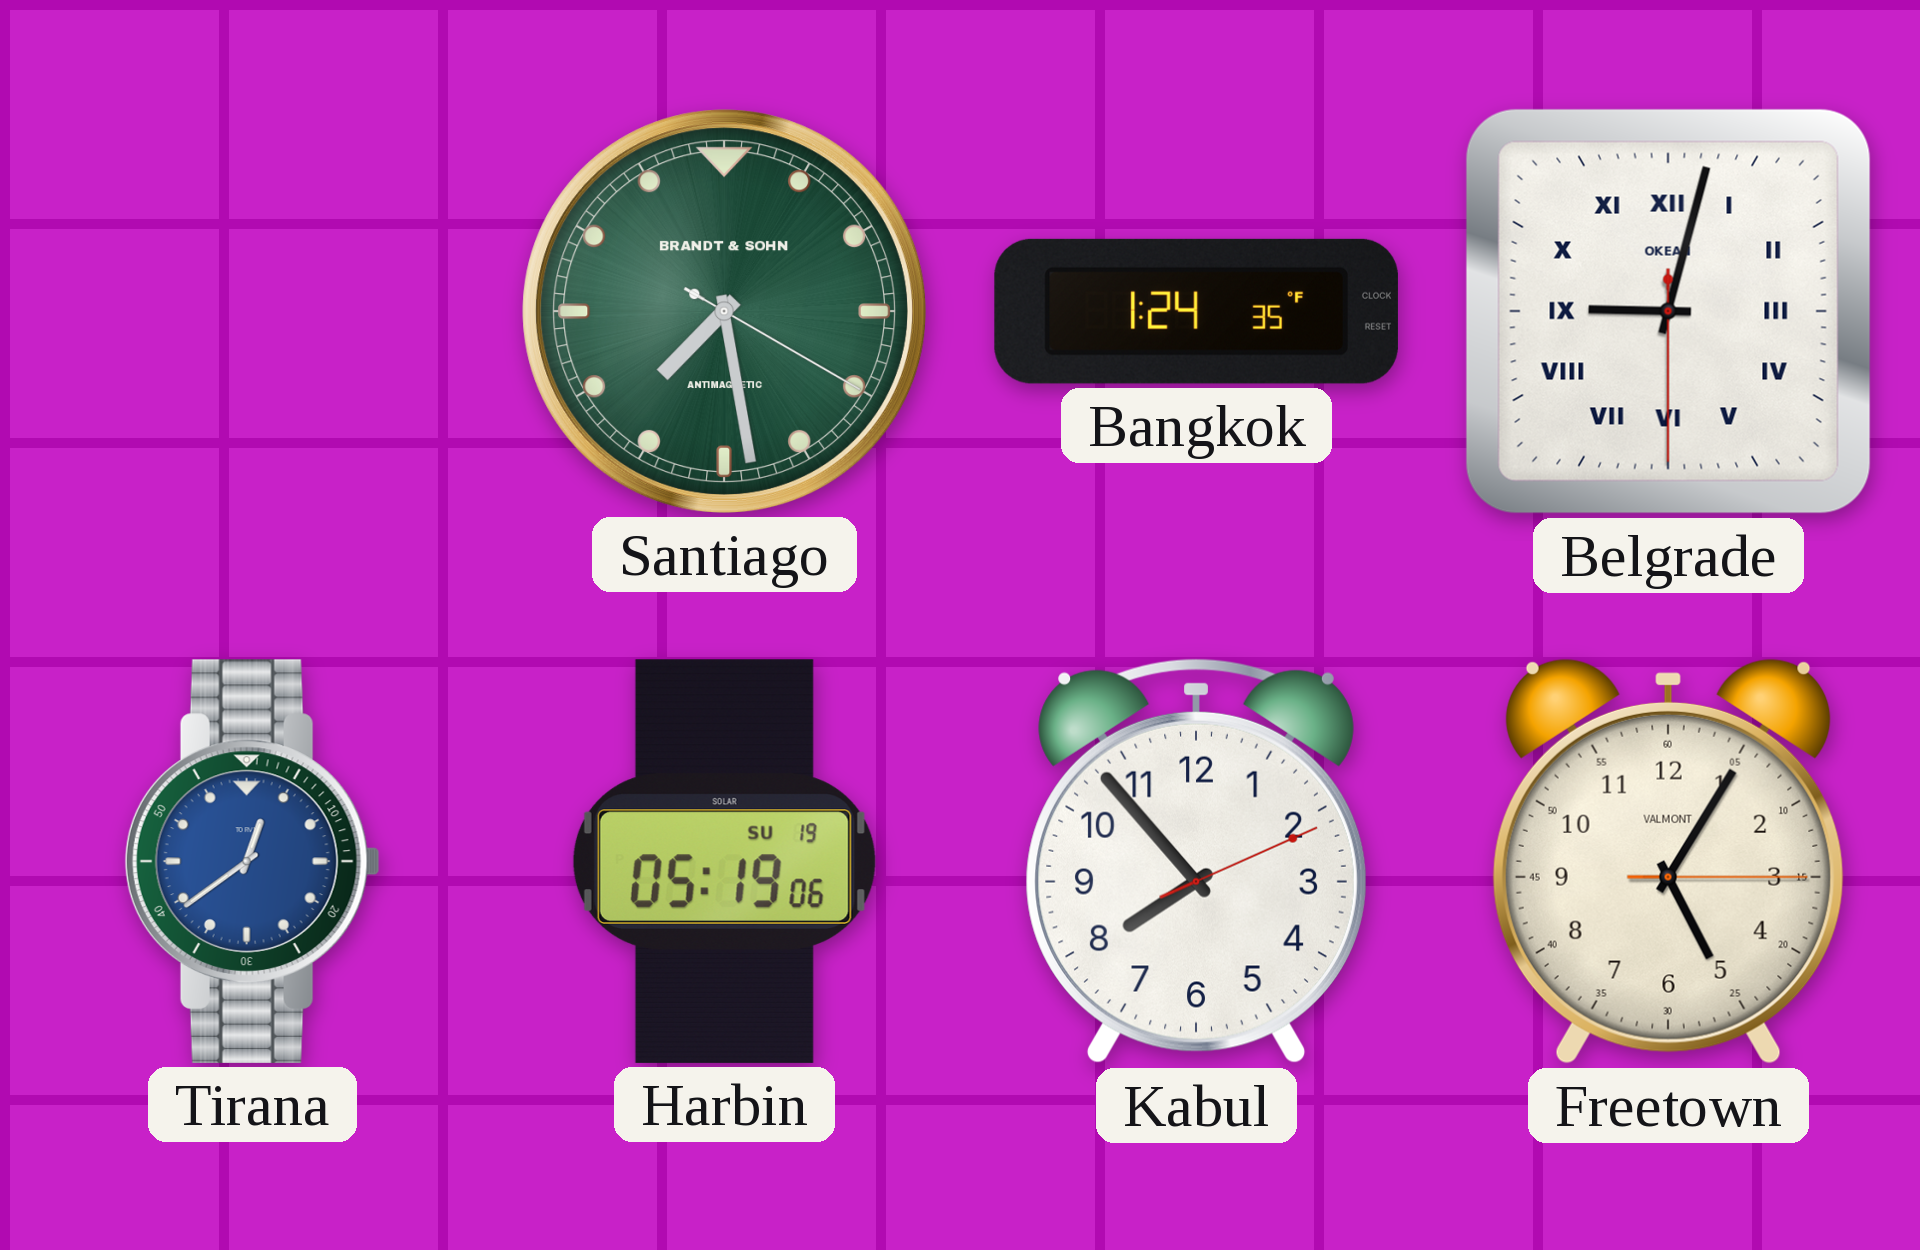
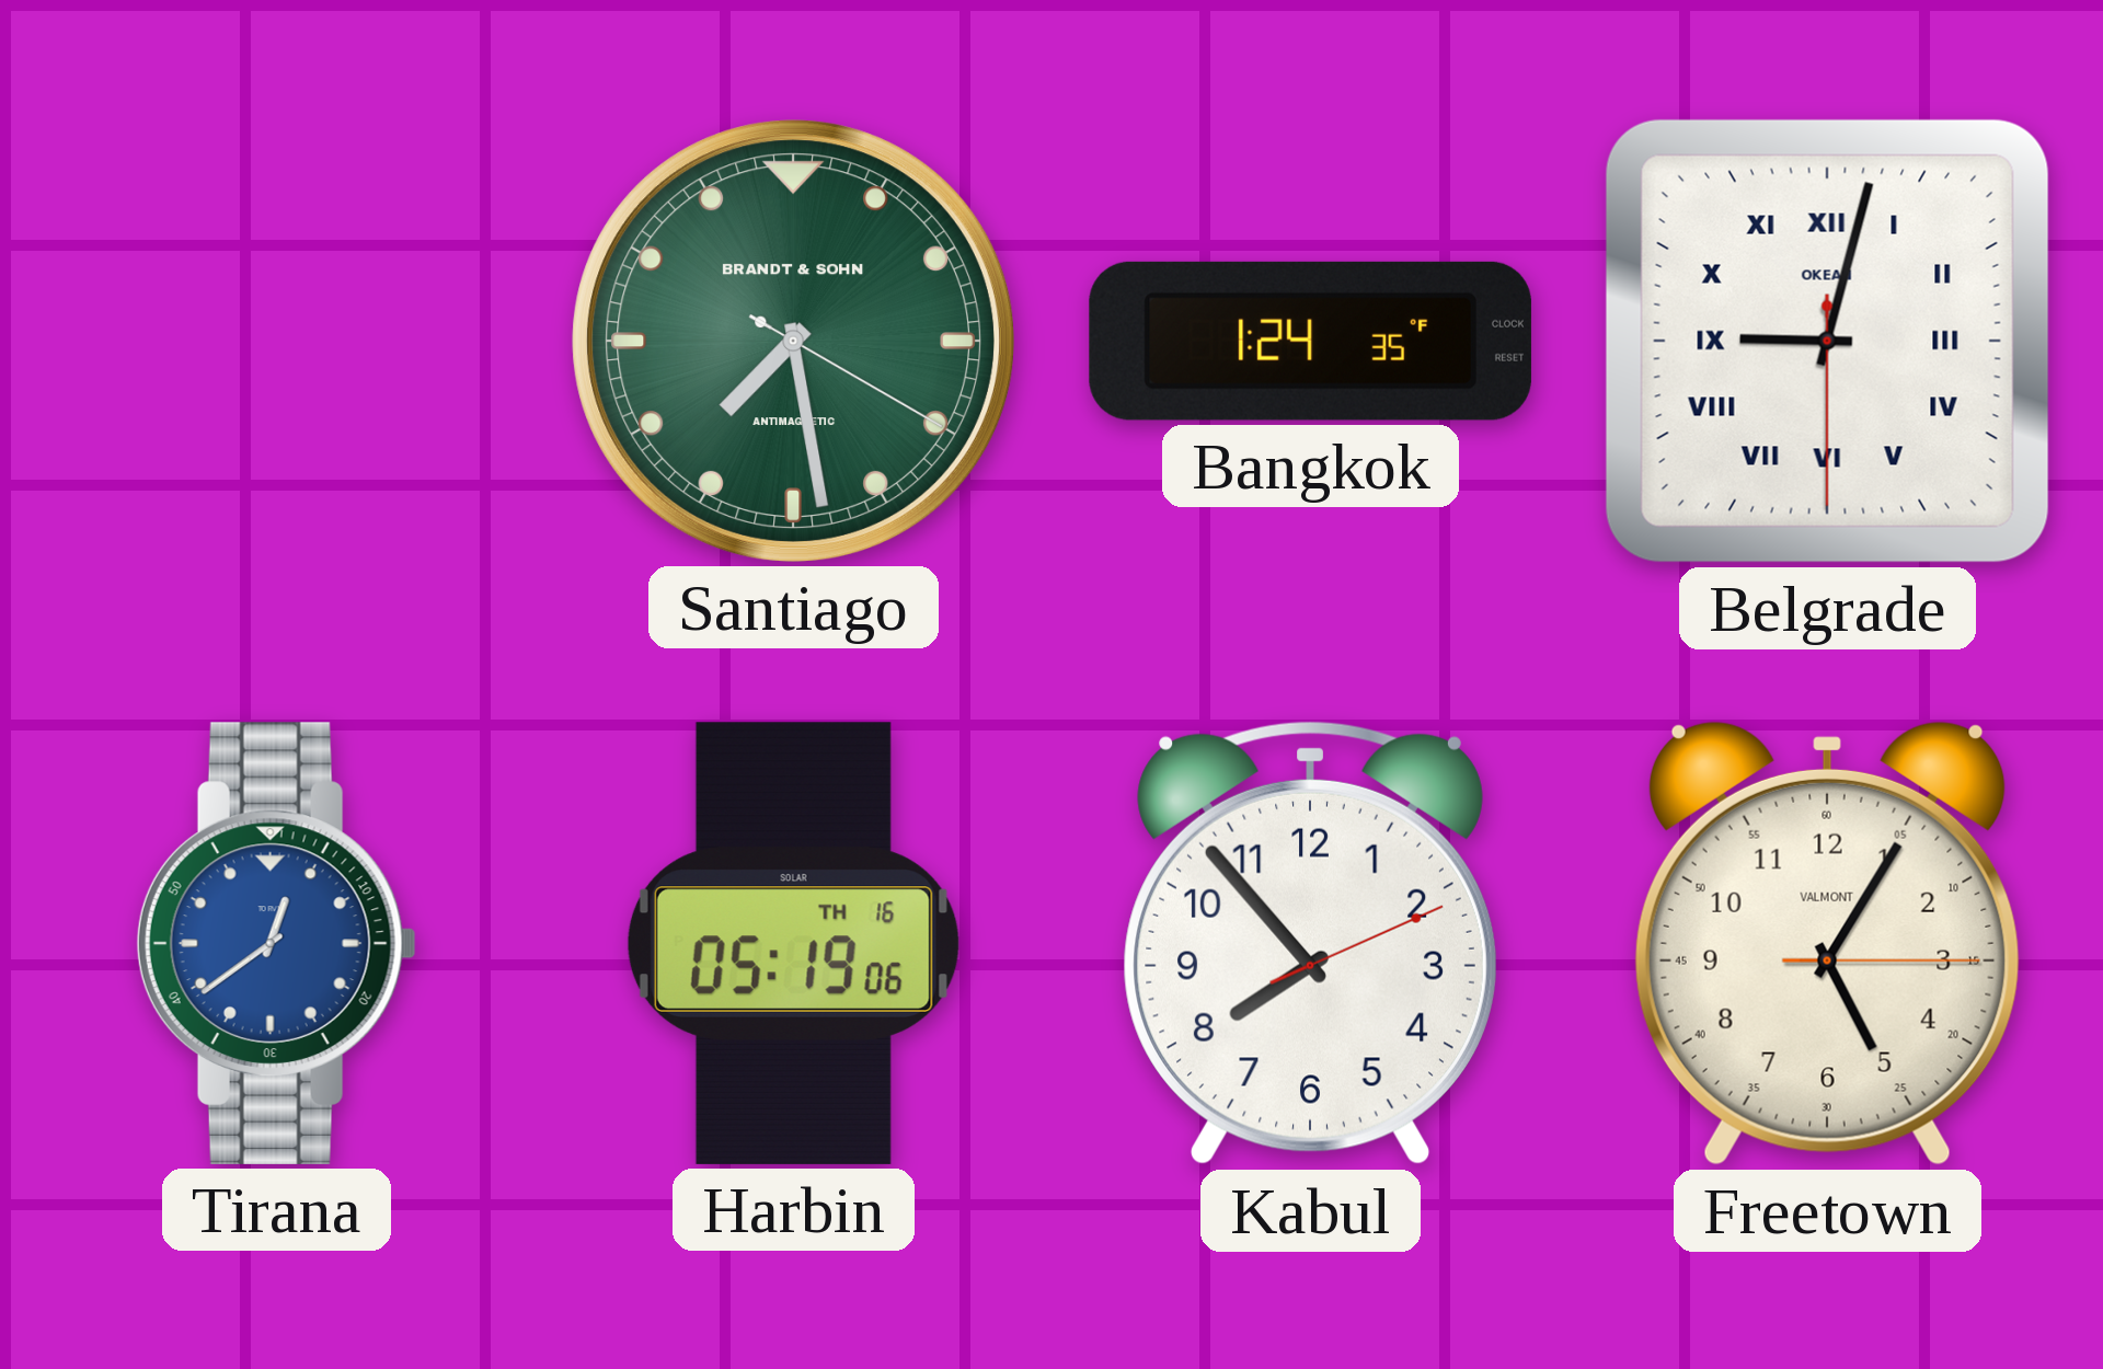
Harbin date: SU 19 -> TH 16 (793, 943)
